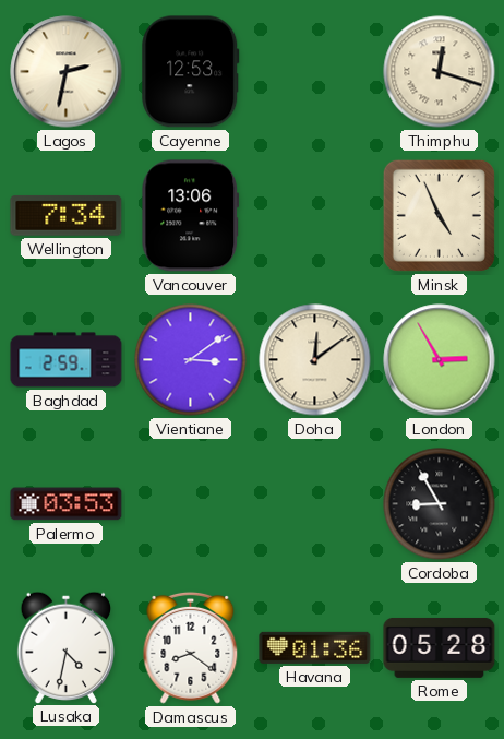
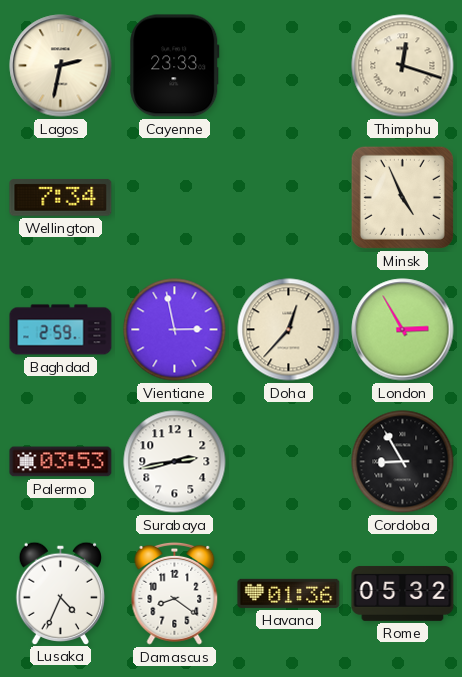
Cayenne: 12:53 -> 23:33 (175, 66)
Vancouver: 13:06 -> none (191, 216)
Vientiane: 3:09 -> 2:58 (175, 330)
Doha: 12:09 -> 12:37 (289, 330)
Surabaya: none -> 2:43 (175, 462)
Lusaka: 4:32 -> 4:34 (60, 593)
Rome: 05:28 -> 05:32 (403, 593)
